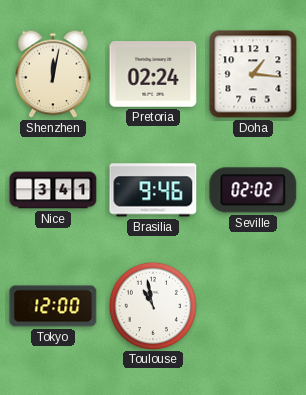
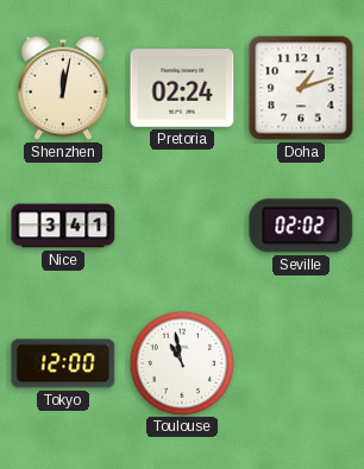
Doha: 1:16 -> 1:12 (301, 88)
Brasilia: 9:46 -> none (153, 190)
